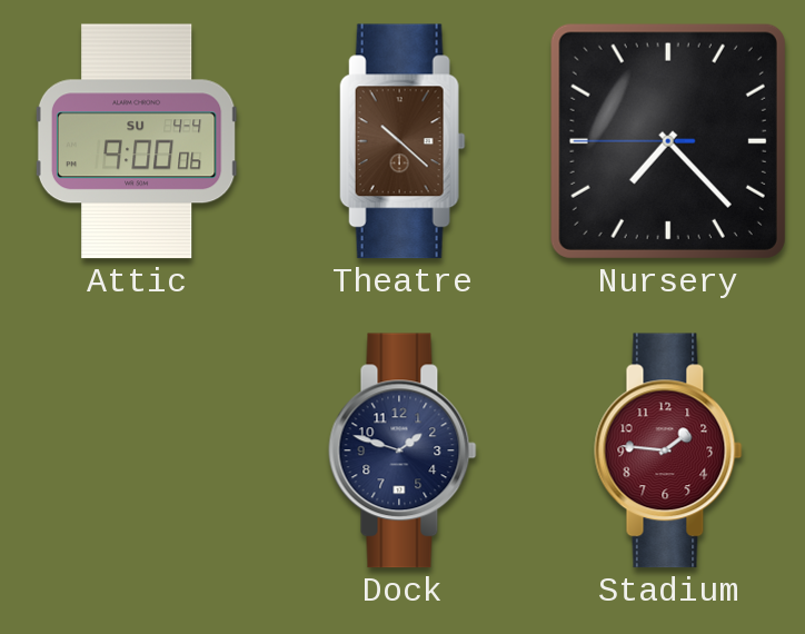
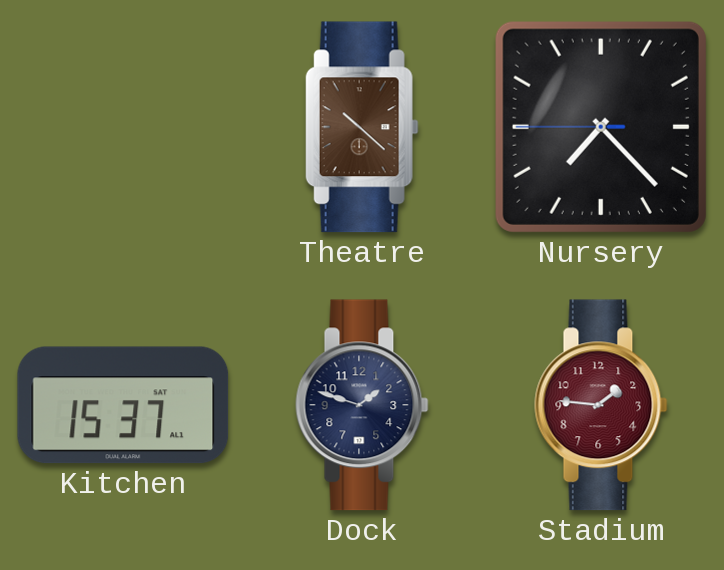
Attic: 9:00 -> none (137, 141)
Kitchen: none -> 15:37 (123, 405)
